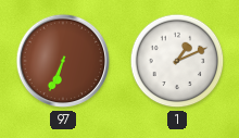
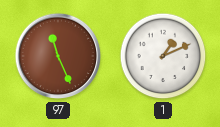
97: 6:34 -> 11:26 (58, 56)
